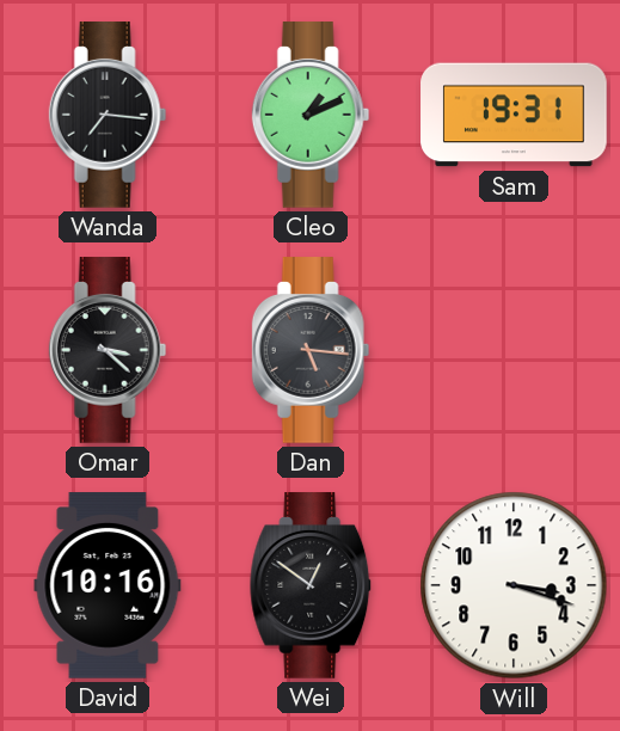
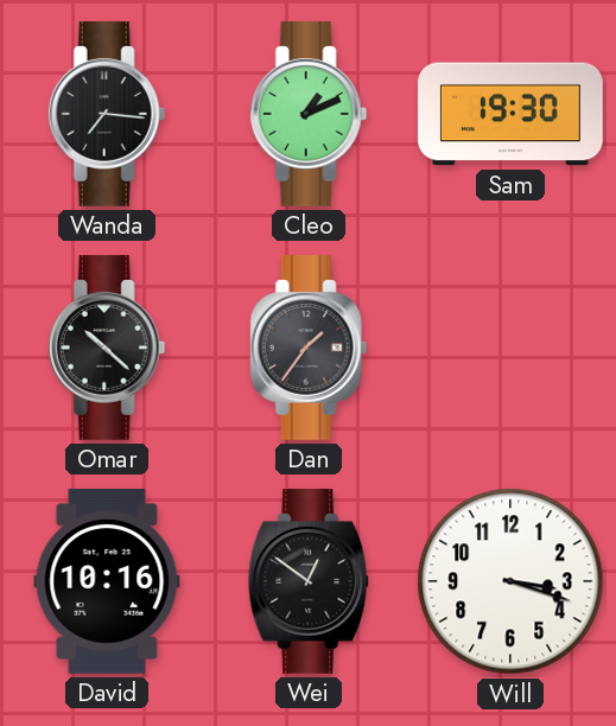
Sam: 19:31 -> 19:30 (510, 114)
Omar: 3:22 -> 10:22 (107, 348)
Dan: 5:16 -> 1:36 (309, 348)
